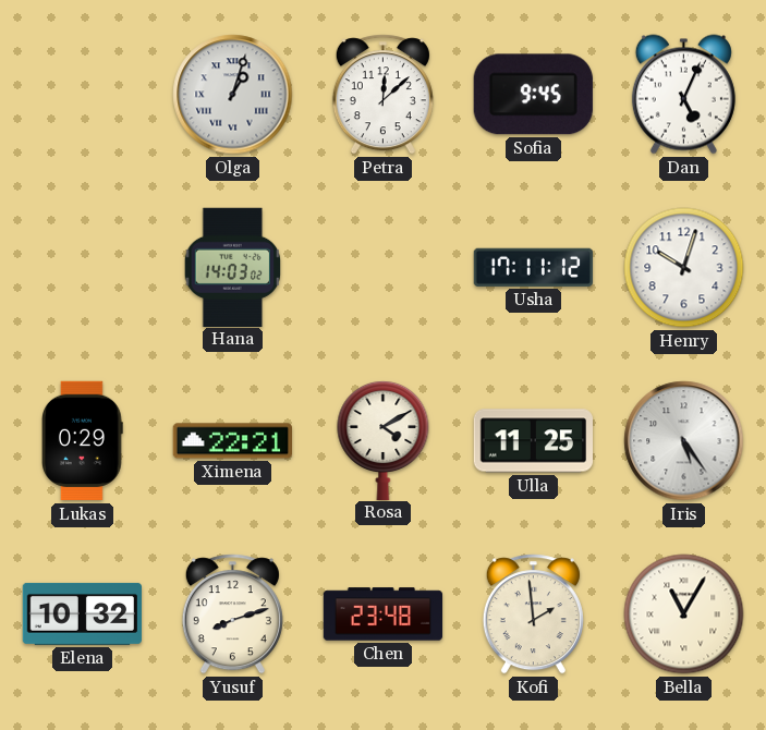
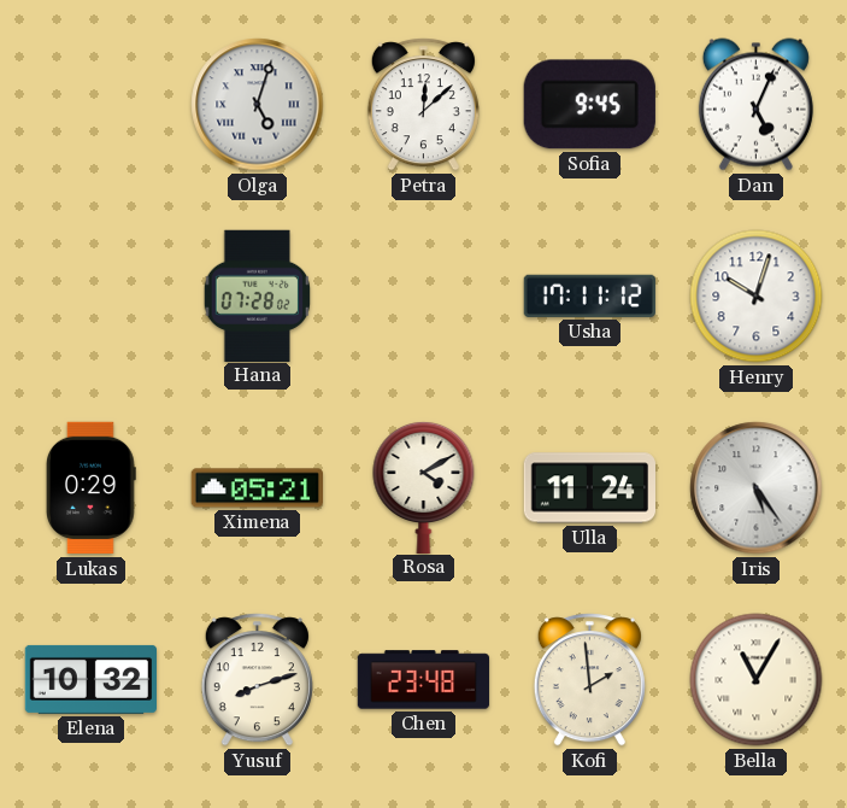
Olga: 1:03 -> 5:03 (258, 105)
Hana: 14:03 -> 07:28 (257, 295)
Ximena: 22:21 -> 05:21 (257, 488)
Ulla: 11:25 -> 11:24 (589, 488)
